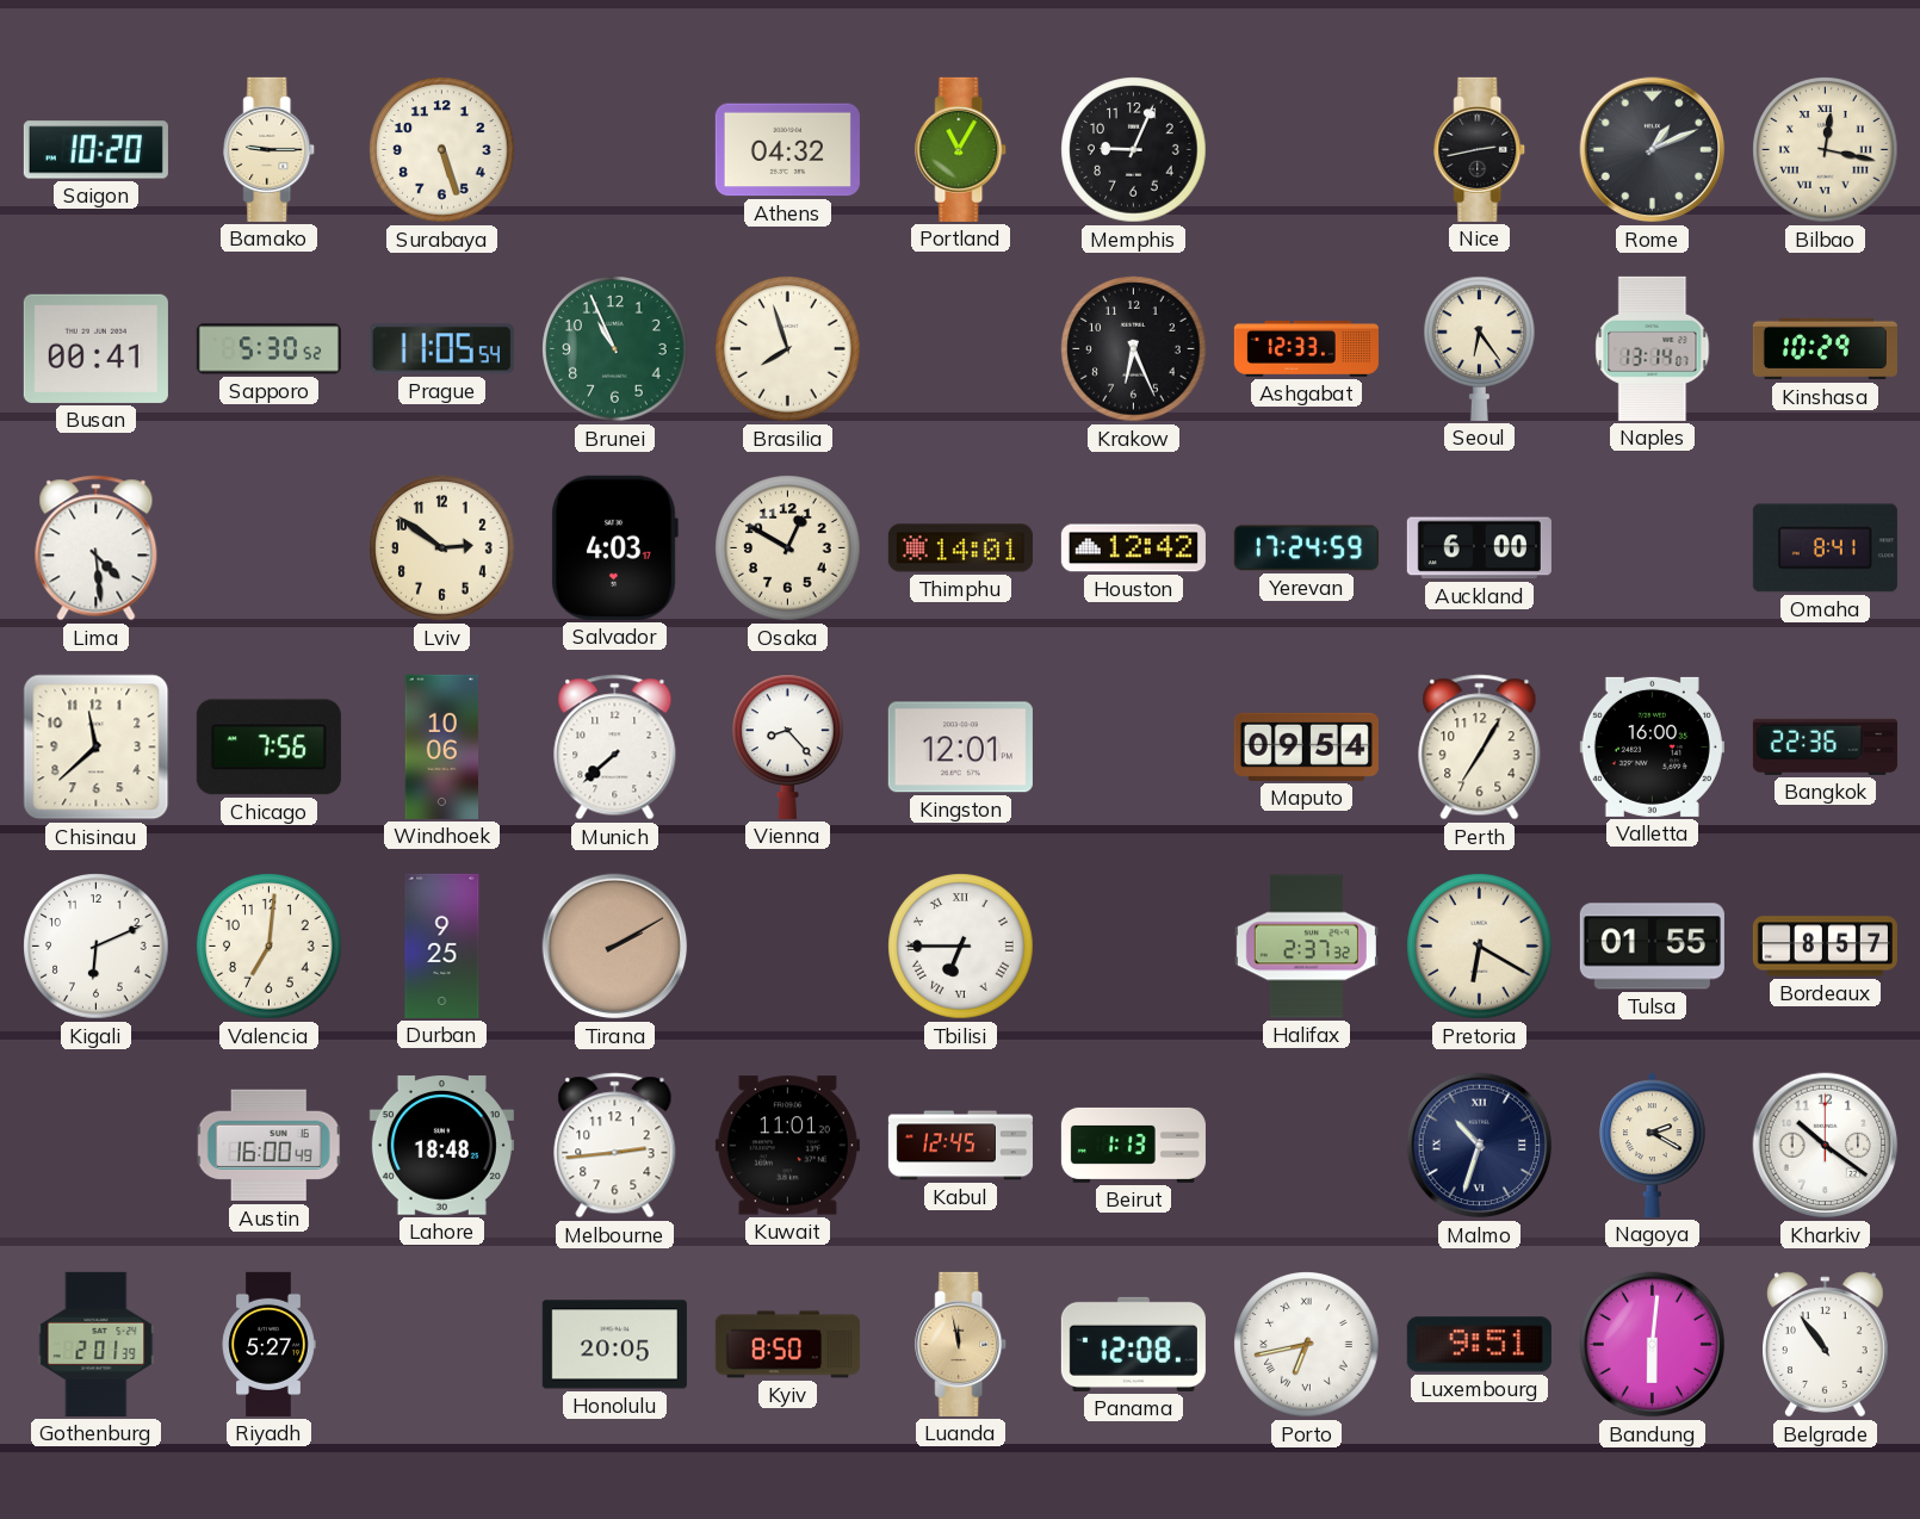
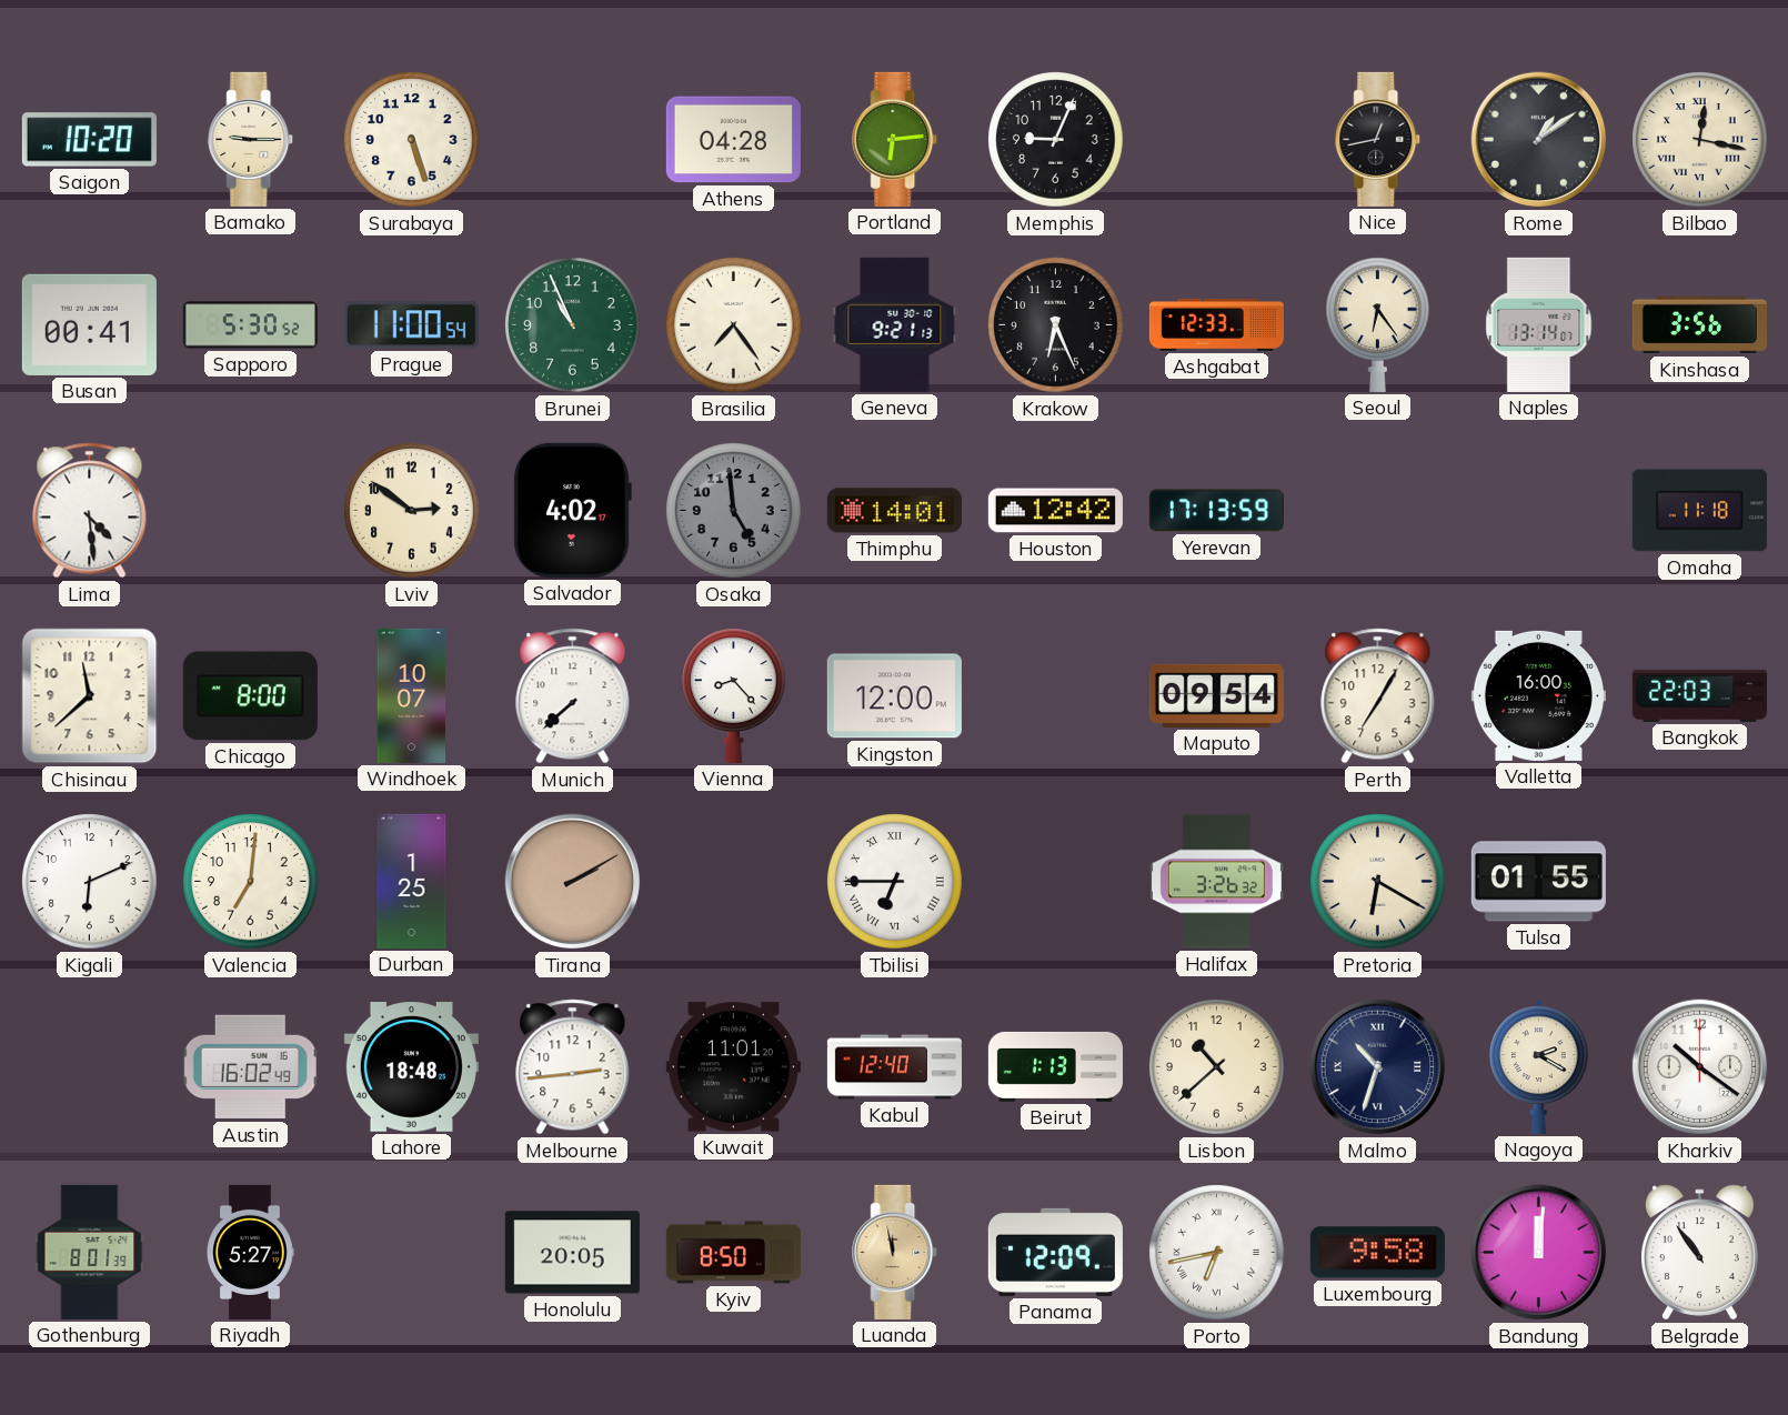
Athens: 04:32 -> 04:28 (733, 140)
Portland: 11:05 -> 6:14 (895, 139)
Nice: 2:43 -> 12:43 (1378, 139)
Rome: 1:11 -> 1:09 (1539, 140)
Prague: 11:05 -> 11:00 (411, 325)
Brasilia: 7:57 -> 7:24 (734, 325)
Geneva: none -> 9:21 (895, 324)
Kinshasa: 10:29 -> 3:56 (1699, 325)
Salvador: 4:03 -> 4:02 (572, 510)
Osaka: 12:50 -> 4:59 (734, 511)
Osaka dial: cream -> grey (734, 511)
Yerevan: 17:24 -> 17:13 (1216, 511)
Auckland: 6:00 -> none (1479, 548)
Omaha: 8:41 -> 11:18 (1699, 511)
Chicago: 7:56 -> 8:00 (250, 696)
Windhoek: 10:06 -> 10:07 (412, 695)
Kingston: 12:01 -> 12:00 (894, 696)
Bangkok: 22:36 -> 22:03 (1699, 695)
Durban: 9:25 -> 1:25 (412, 881)
Halifax: 2:37 -> 3:26 (1216, 882)
Bordeaux: 8:57 -> none (1825, 947)
Austin: 16:00 -> 16:02 (251, 1067)
Kabul: 12:45 -> 12:40 (894, 1067)
Lisbon: none -> 10:38 (1217, 1067)
Gothenburg: 2:01 -> 8:01 (90, 1252)
Panama: 12:08 -> 12:09 (1055, 1252)
Luxembourg: 9:51 -> 9:58 (1377, 1253)
Bandung: 6:01 -> 12:01 (1539, 1253)
